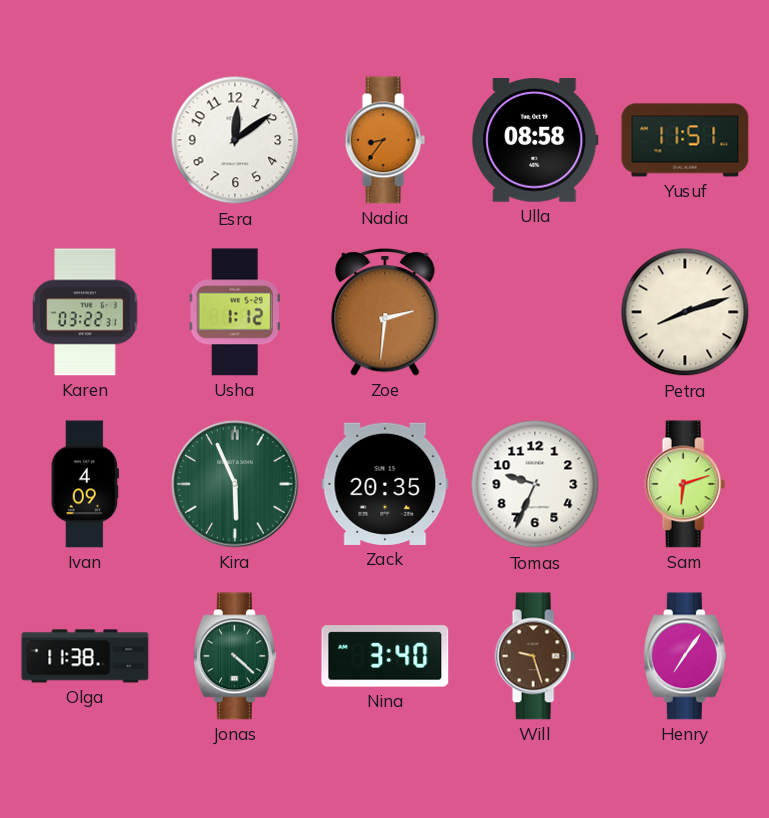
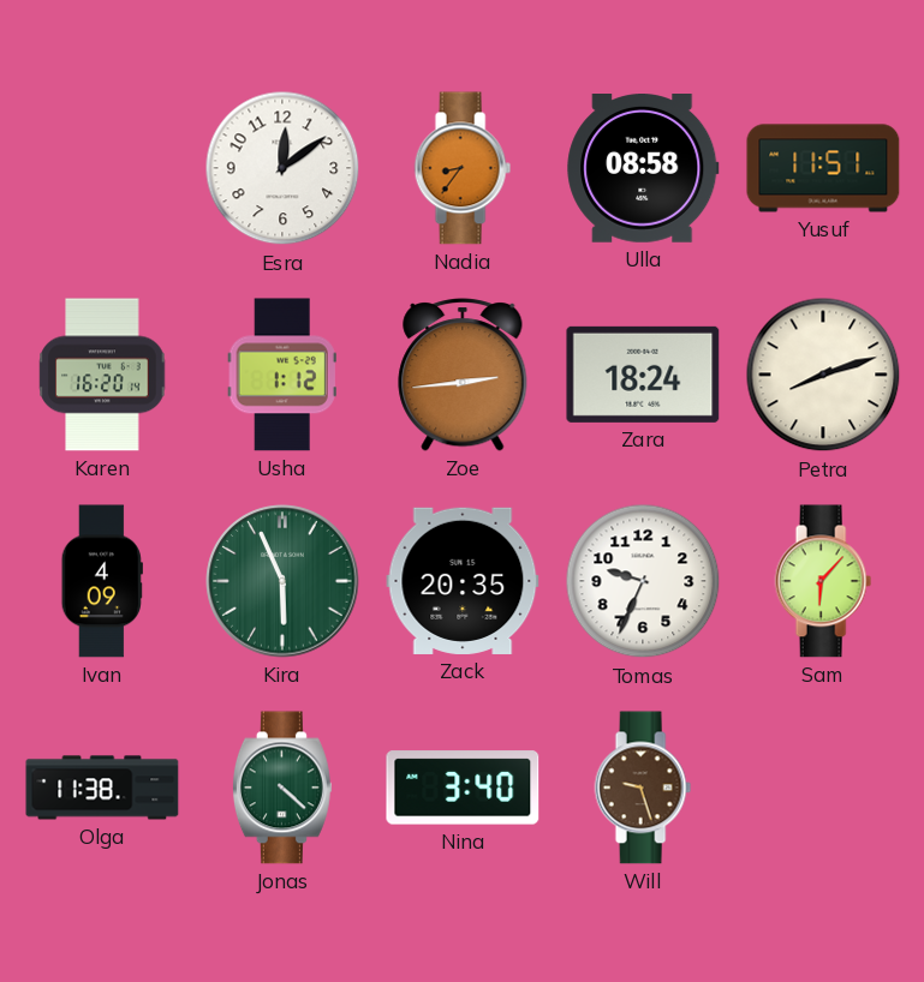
Karen: 03:22 -> 16:20 (102, 375)
Zoe: 2:31 -> 2:44 (463, 376)
Zara: none -> 18:24 (643, 375)
Sam: 6:12 -> 6:07 (823, 581)
Henry: 7:06 -> none (685, 656)
